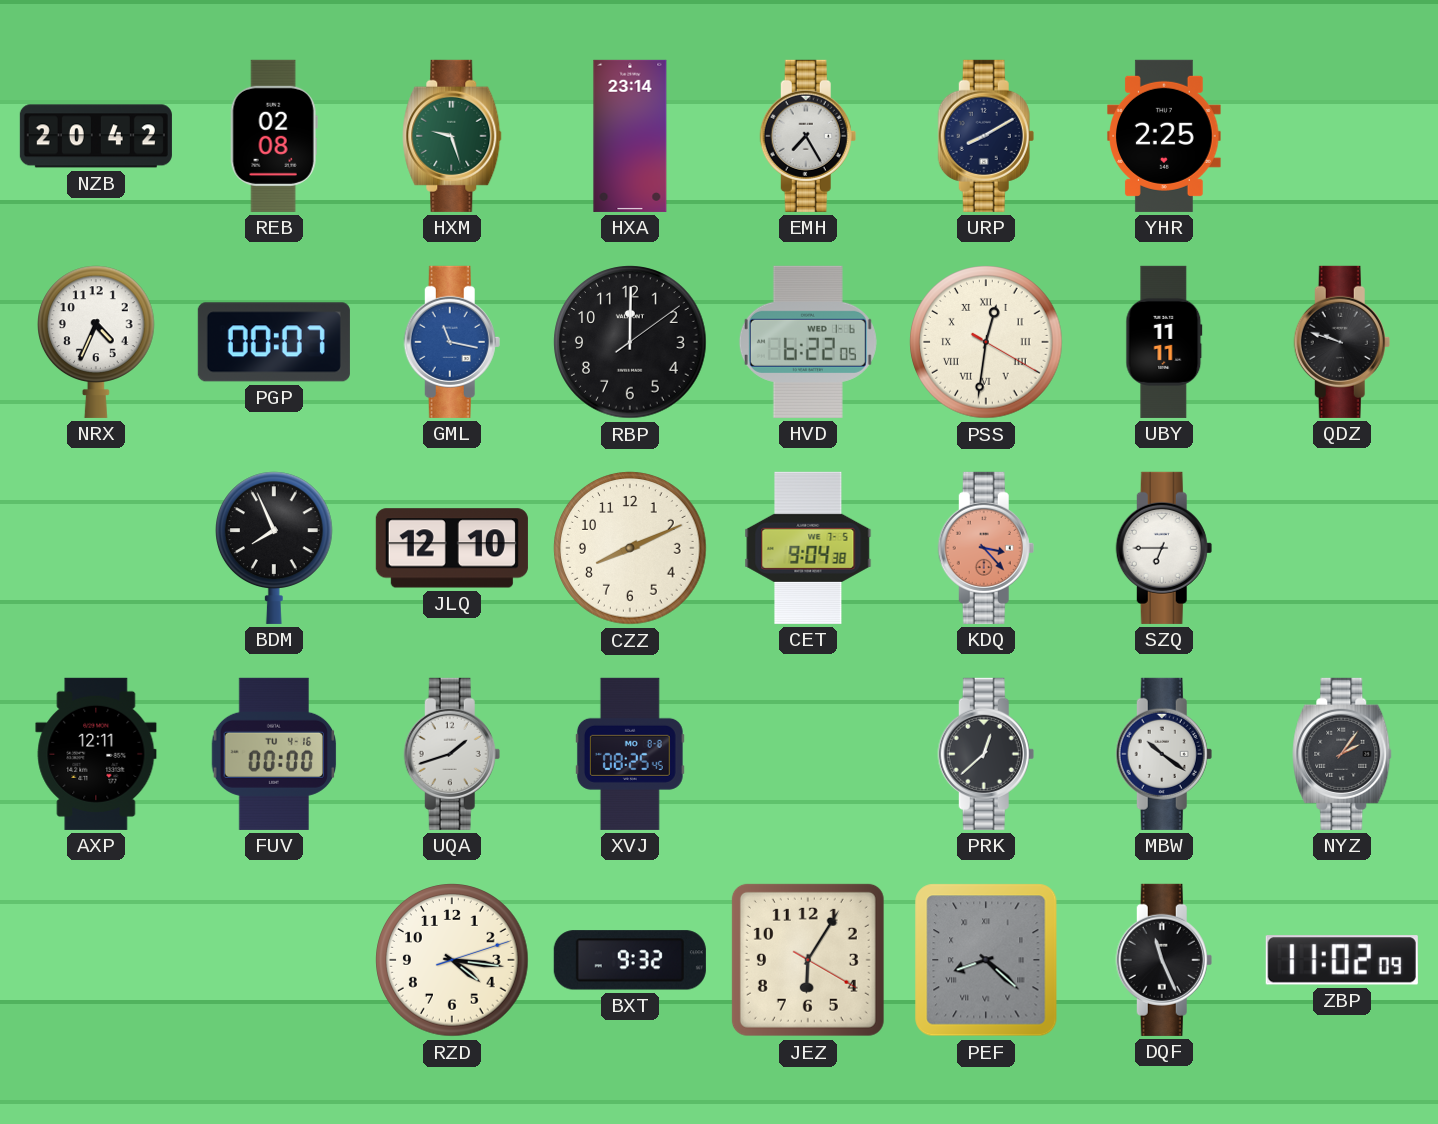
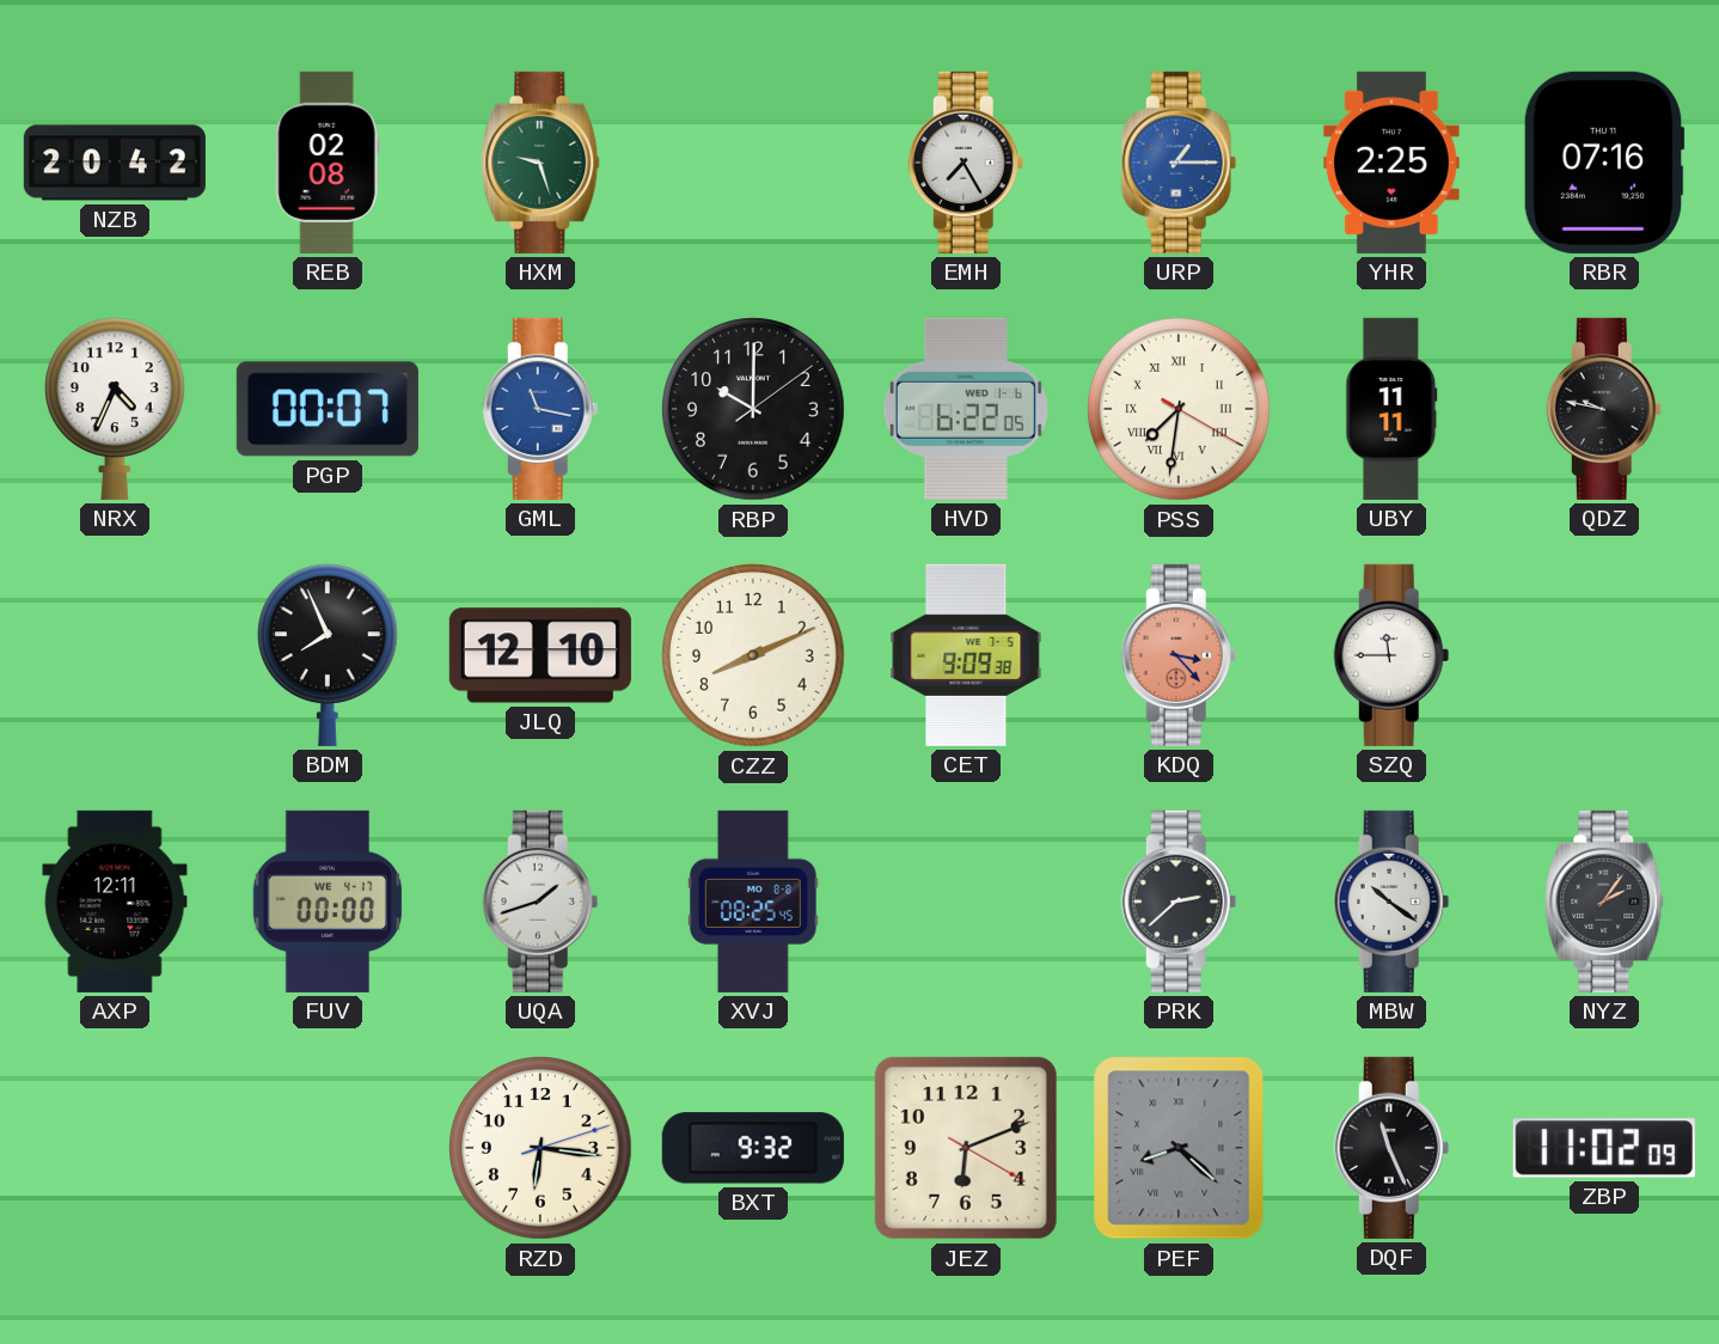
HXA: 23:14 -> none (630, 136)
URP: 8:10 -> 1:15 (1179, 163)
URP dial: navy -> blue (1179, 163)
RBR: none -> 07:16 (1604, 163)
RBP: 12:00 -> 10:00 (753, 409)
PSS: 12:31 -> 7:31 (1179, 409)
QDZ: 9:48 -> 9:47 (1604, 409)
CET: 9:04 -> 9:09 (966, 655)
SZQ: 6:45 -> 11:45 (1391, 655)
FUV date: TU 4-16 -> WE 4-17 (328, 902)
PRK: 12:38 -> 2:38 (1179, 902)
RZD: 4:16 -> 6:16 (540, 1148)
JEZ: 6:05 -> 6:11 (966, 1148)
